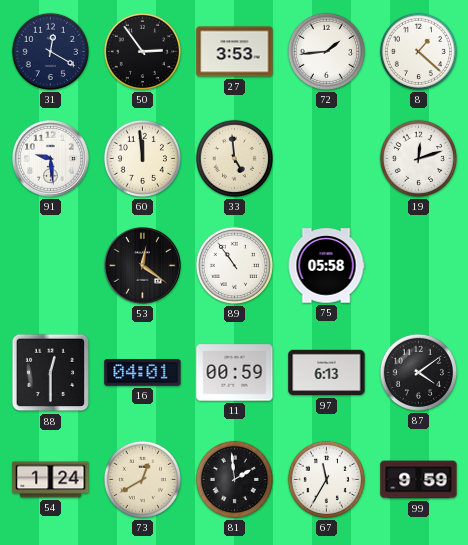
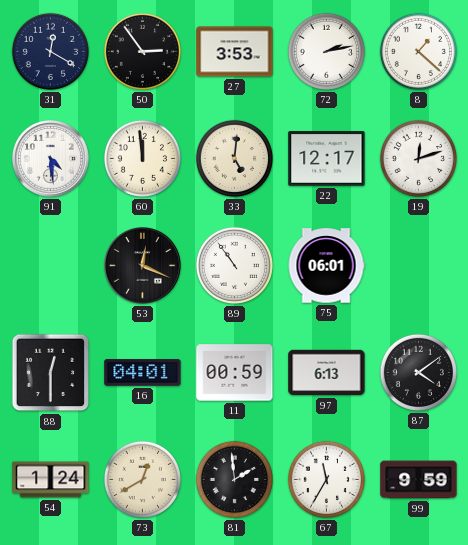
72: 1:44 -> 2:13 (326, 51)
91: 9:29 -> 4:29 (51, 159)
33: 4:59 -> 5:01 (234, 158)
22: none -> 12:17 (327, 159)
53: 12:21 -> 12:19 (143, 266)
75: 05:58 -> 06:01 (326, 266)
